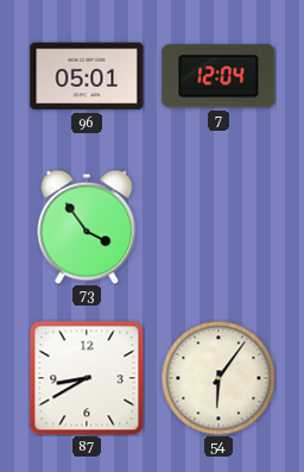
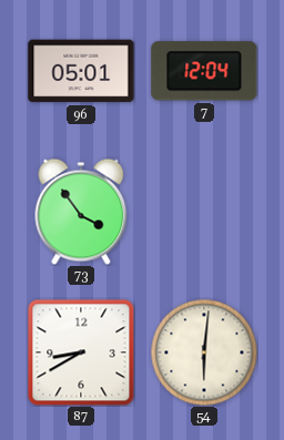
54: 6:06 -> 6:01 (204, 352)
